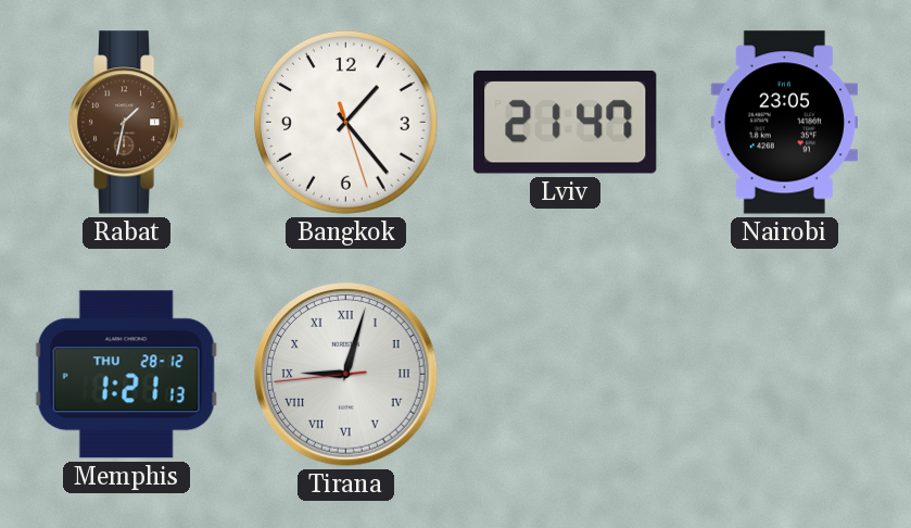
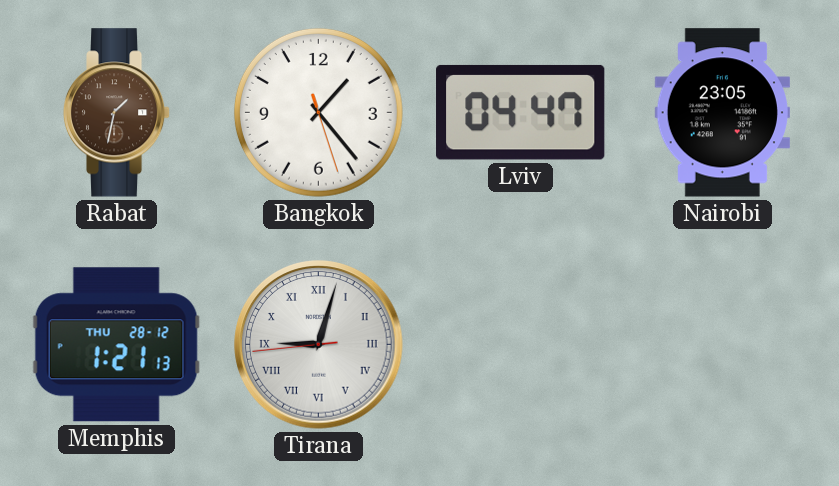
Lviv: 21:47 -> 04:47 (521, 112)
